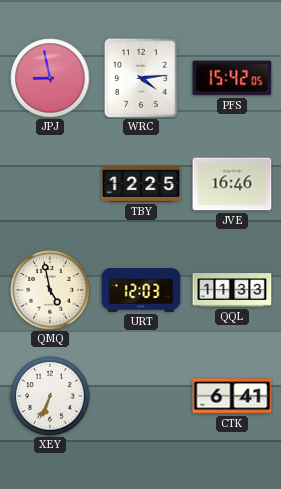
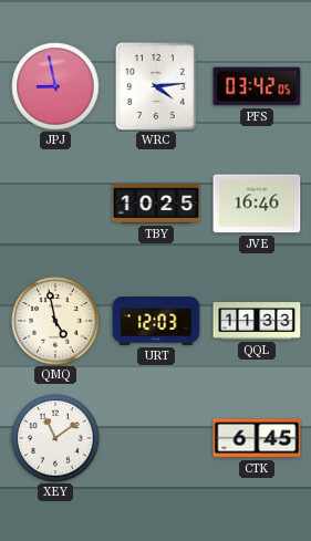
PFS: 15:42 -> 03:42 (257, 86)
TBY: 12:25 -> 10:25 (156, 204)
XEY: 6:34 -> 11:09 (55, 438)
CTK: 6:41 -> 6:45 (257, 438)
